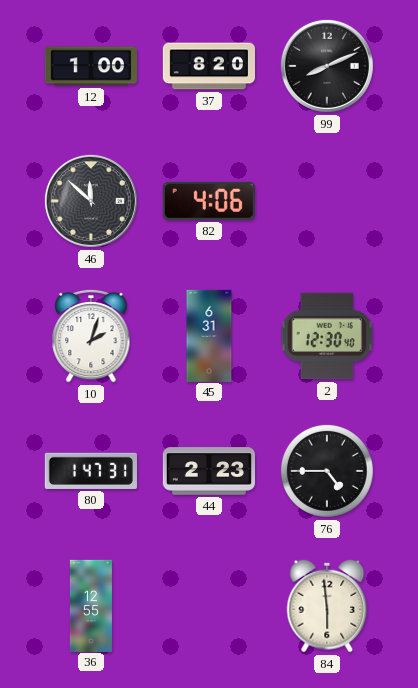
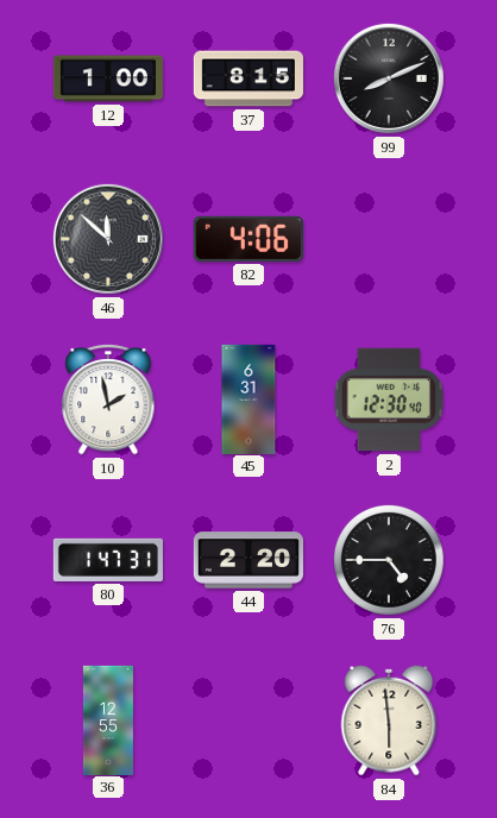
37: 8:20 -> 8:15 (247, 78)
10: 2:03 -> 1:58 (108, 399)
44: 2:23 -> 2:20 (247, 560)
